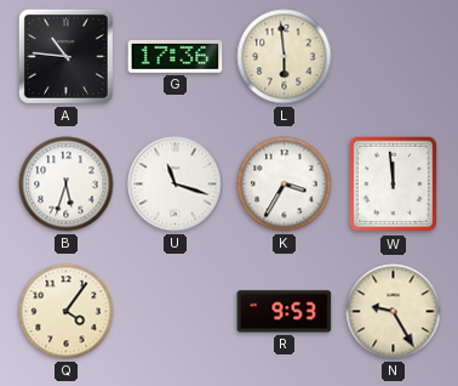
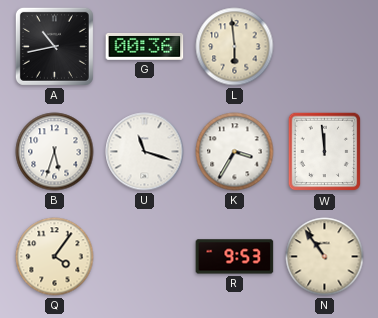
A: 10:46 -> 10:43 (54, 46)
G: 17:36 -> 00:36 (145, 47)
N: 9:25 -> 10:54 (325, 257)
